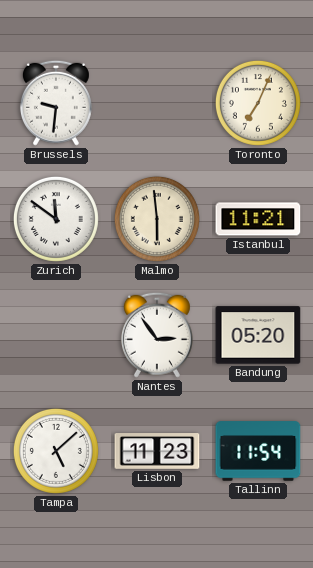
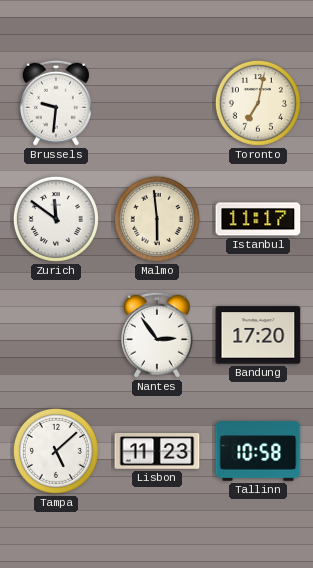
Toronto: 7:04 -> 7:02 (258, 103)
Istanbul: 11:21 -> 11:17 (258, 219)
Bandung: 05:20 -> 17:20 (258, 335)
Tallinn: 11:54 -> 10:58 (258, 451)
